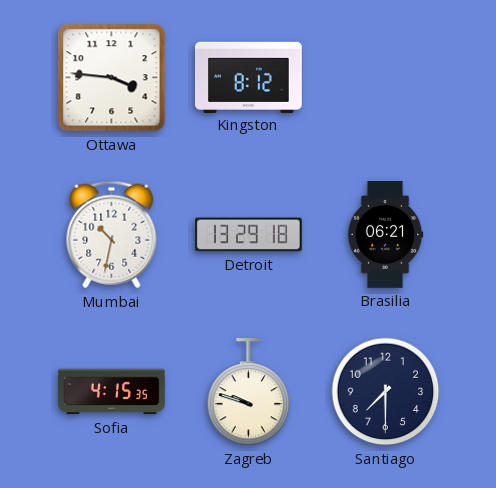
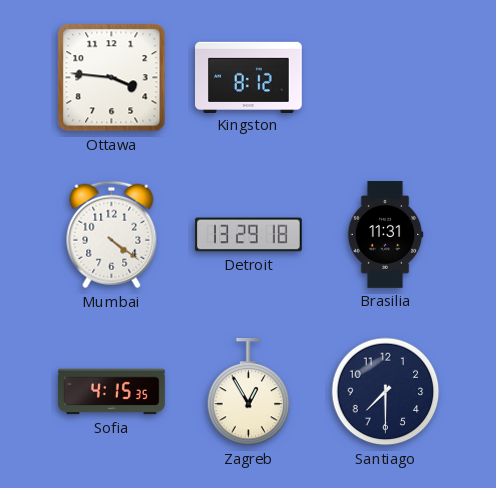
Mumbai: 10:32 -> 4:21 (112, 235)
Brasilia: 06:21 -> 11:31 (385, 235)
Zagreb: 9:48 -> 12:55 (249, 393)
